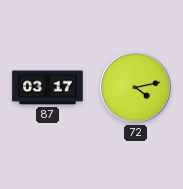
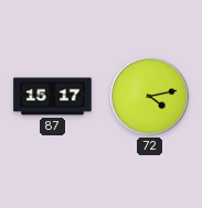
87: 03:17 -> 15:17 (53, 97)
